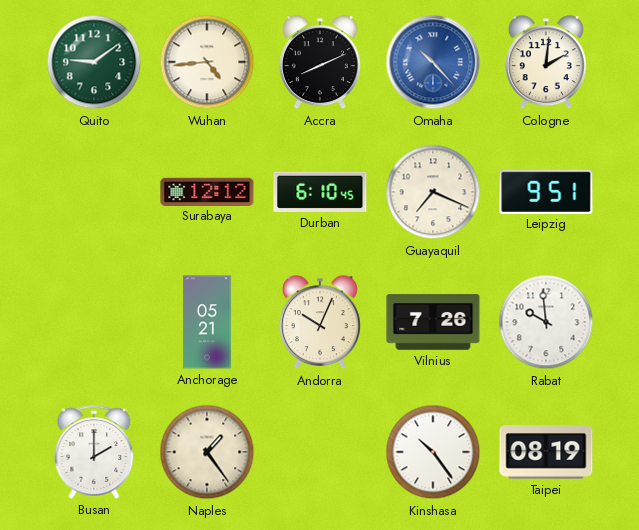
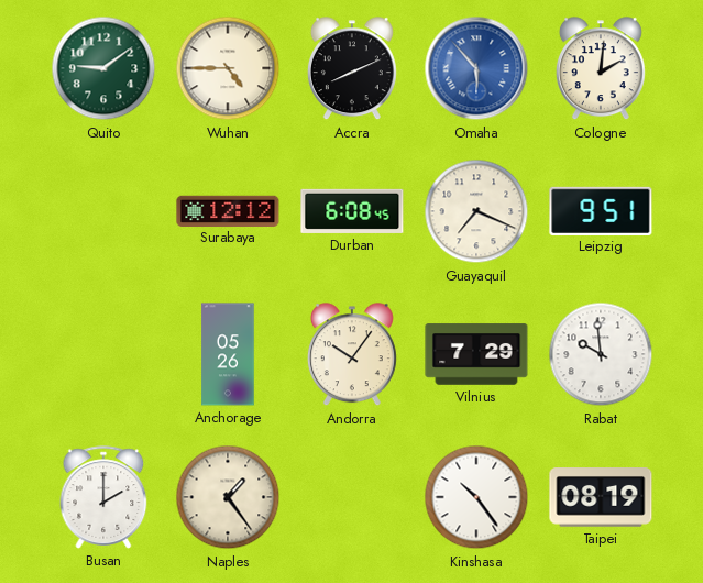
Wuhan: 4:44 -> 4:45 (228, 68)
Omaha: 10:23 -> 5:53 (476, 68)
Durban: 6:10 -> 6:08 (352, 211)
Anchorage: 05:21 -> 05:26 (228, 354)
Andorra: 10:04 -> 10:06 (352, 355)
Vilnius: 7:26 -> 7:29 (476, 354)
